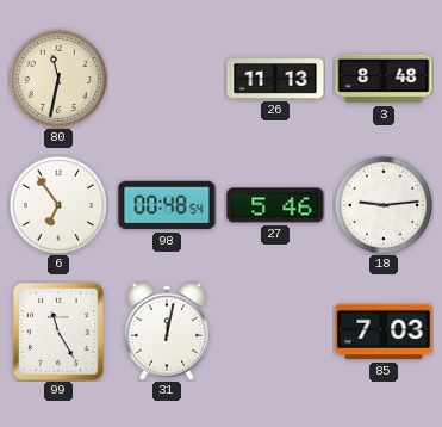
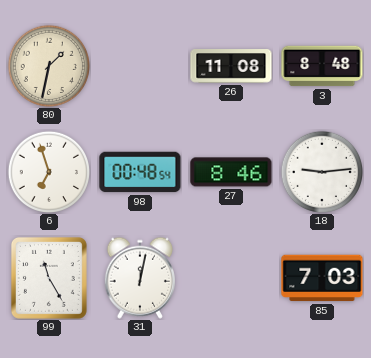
80: 11:32 -> 1:32 (48, 65)
26: 11:13 -> 11:08 (231, 66)
6: 6:54 -> 6:57 (48, 171)
27: 5:46 -> 8:46 (231, 172)
